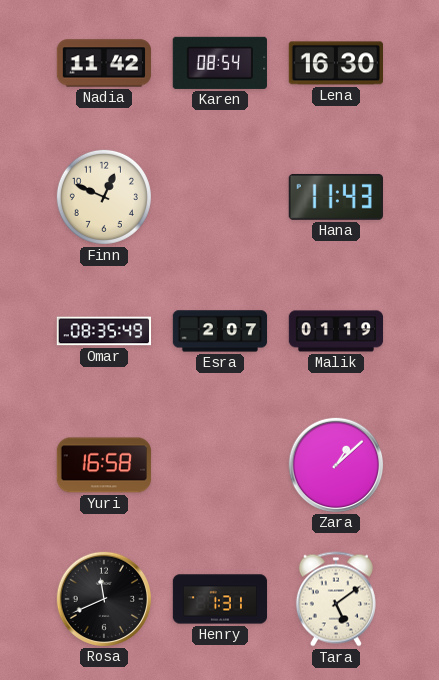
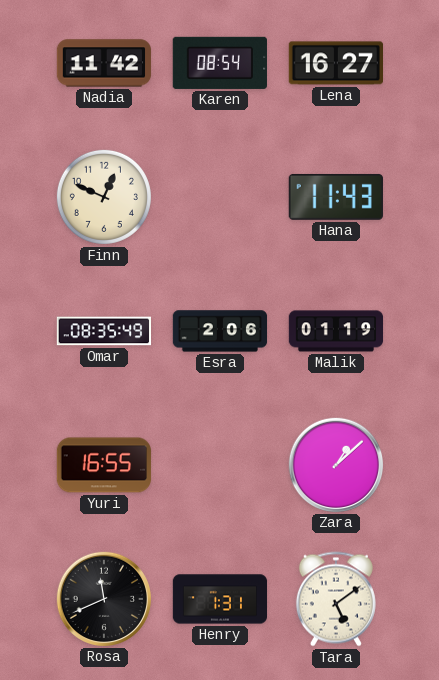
Lena: 16:30 -> 16:27 (335, 63)
Esra: 2:07 -> 2:06 (220, 331)
Yuri: 16:58 -> 16:55 (104, 465)
